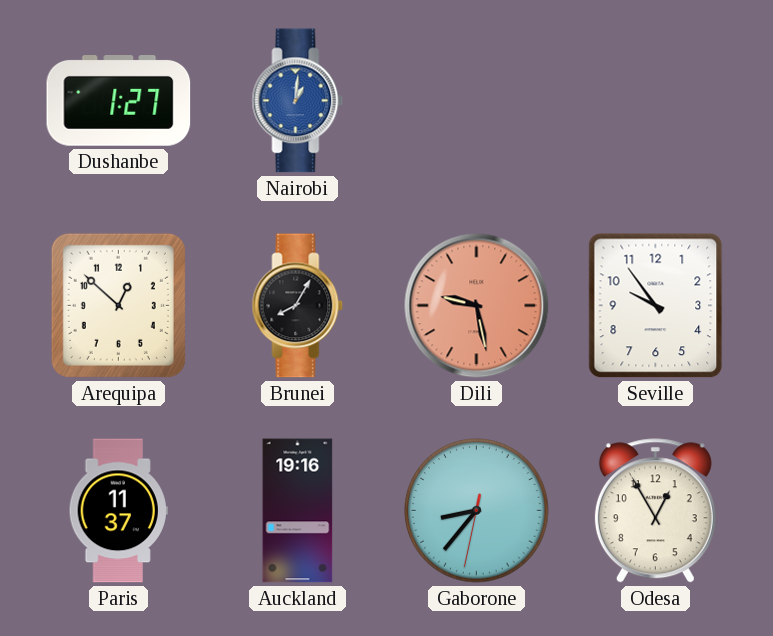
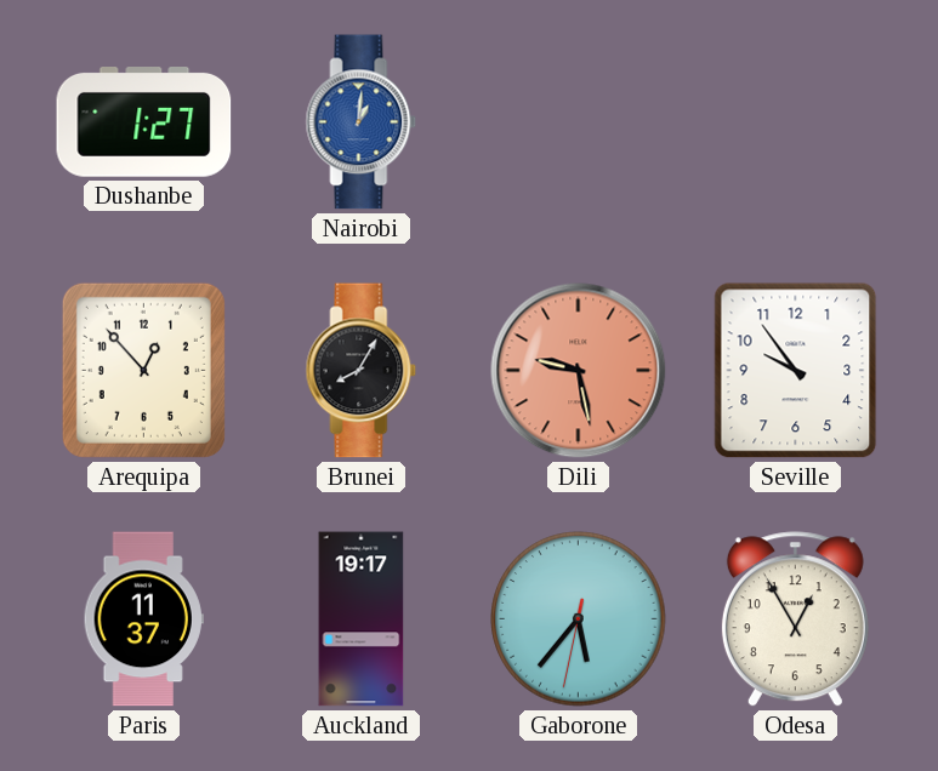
Arequipa: 12:52 -> 12:53 (143, 370)
Auckland: 19:16 -> 19:17 (362, 619)
Gaborone: 8:36 -> 5:36 (579, 619)
